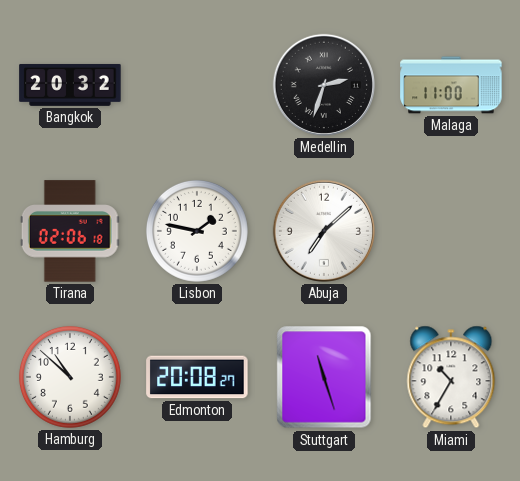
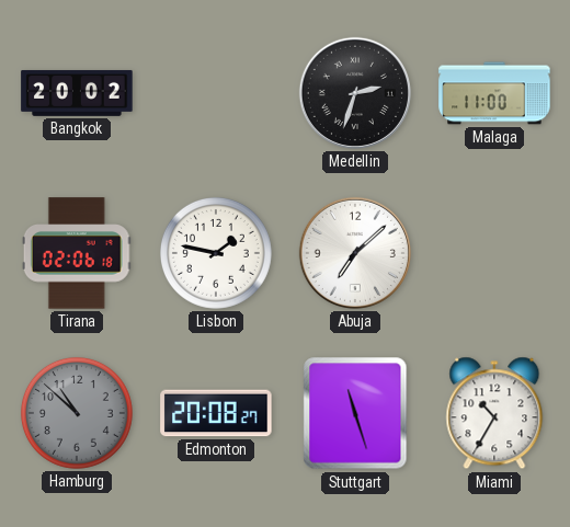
Bangkok: 20:32 -> 20:02 (77, 93)
Hamburg dial: white -> grey (77, 413)
